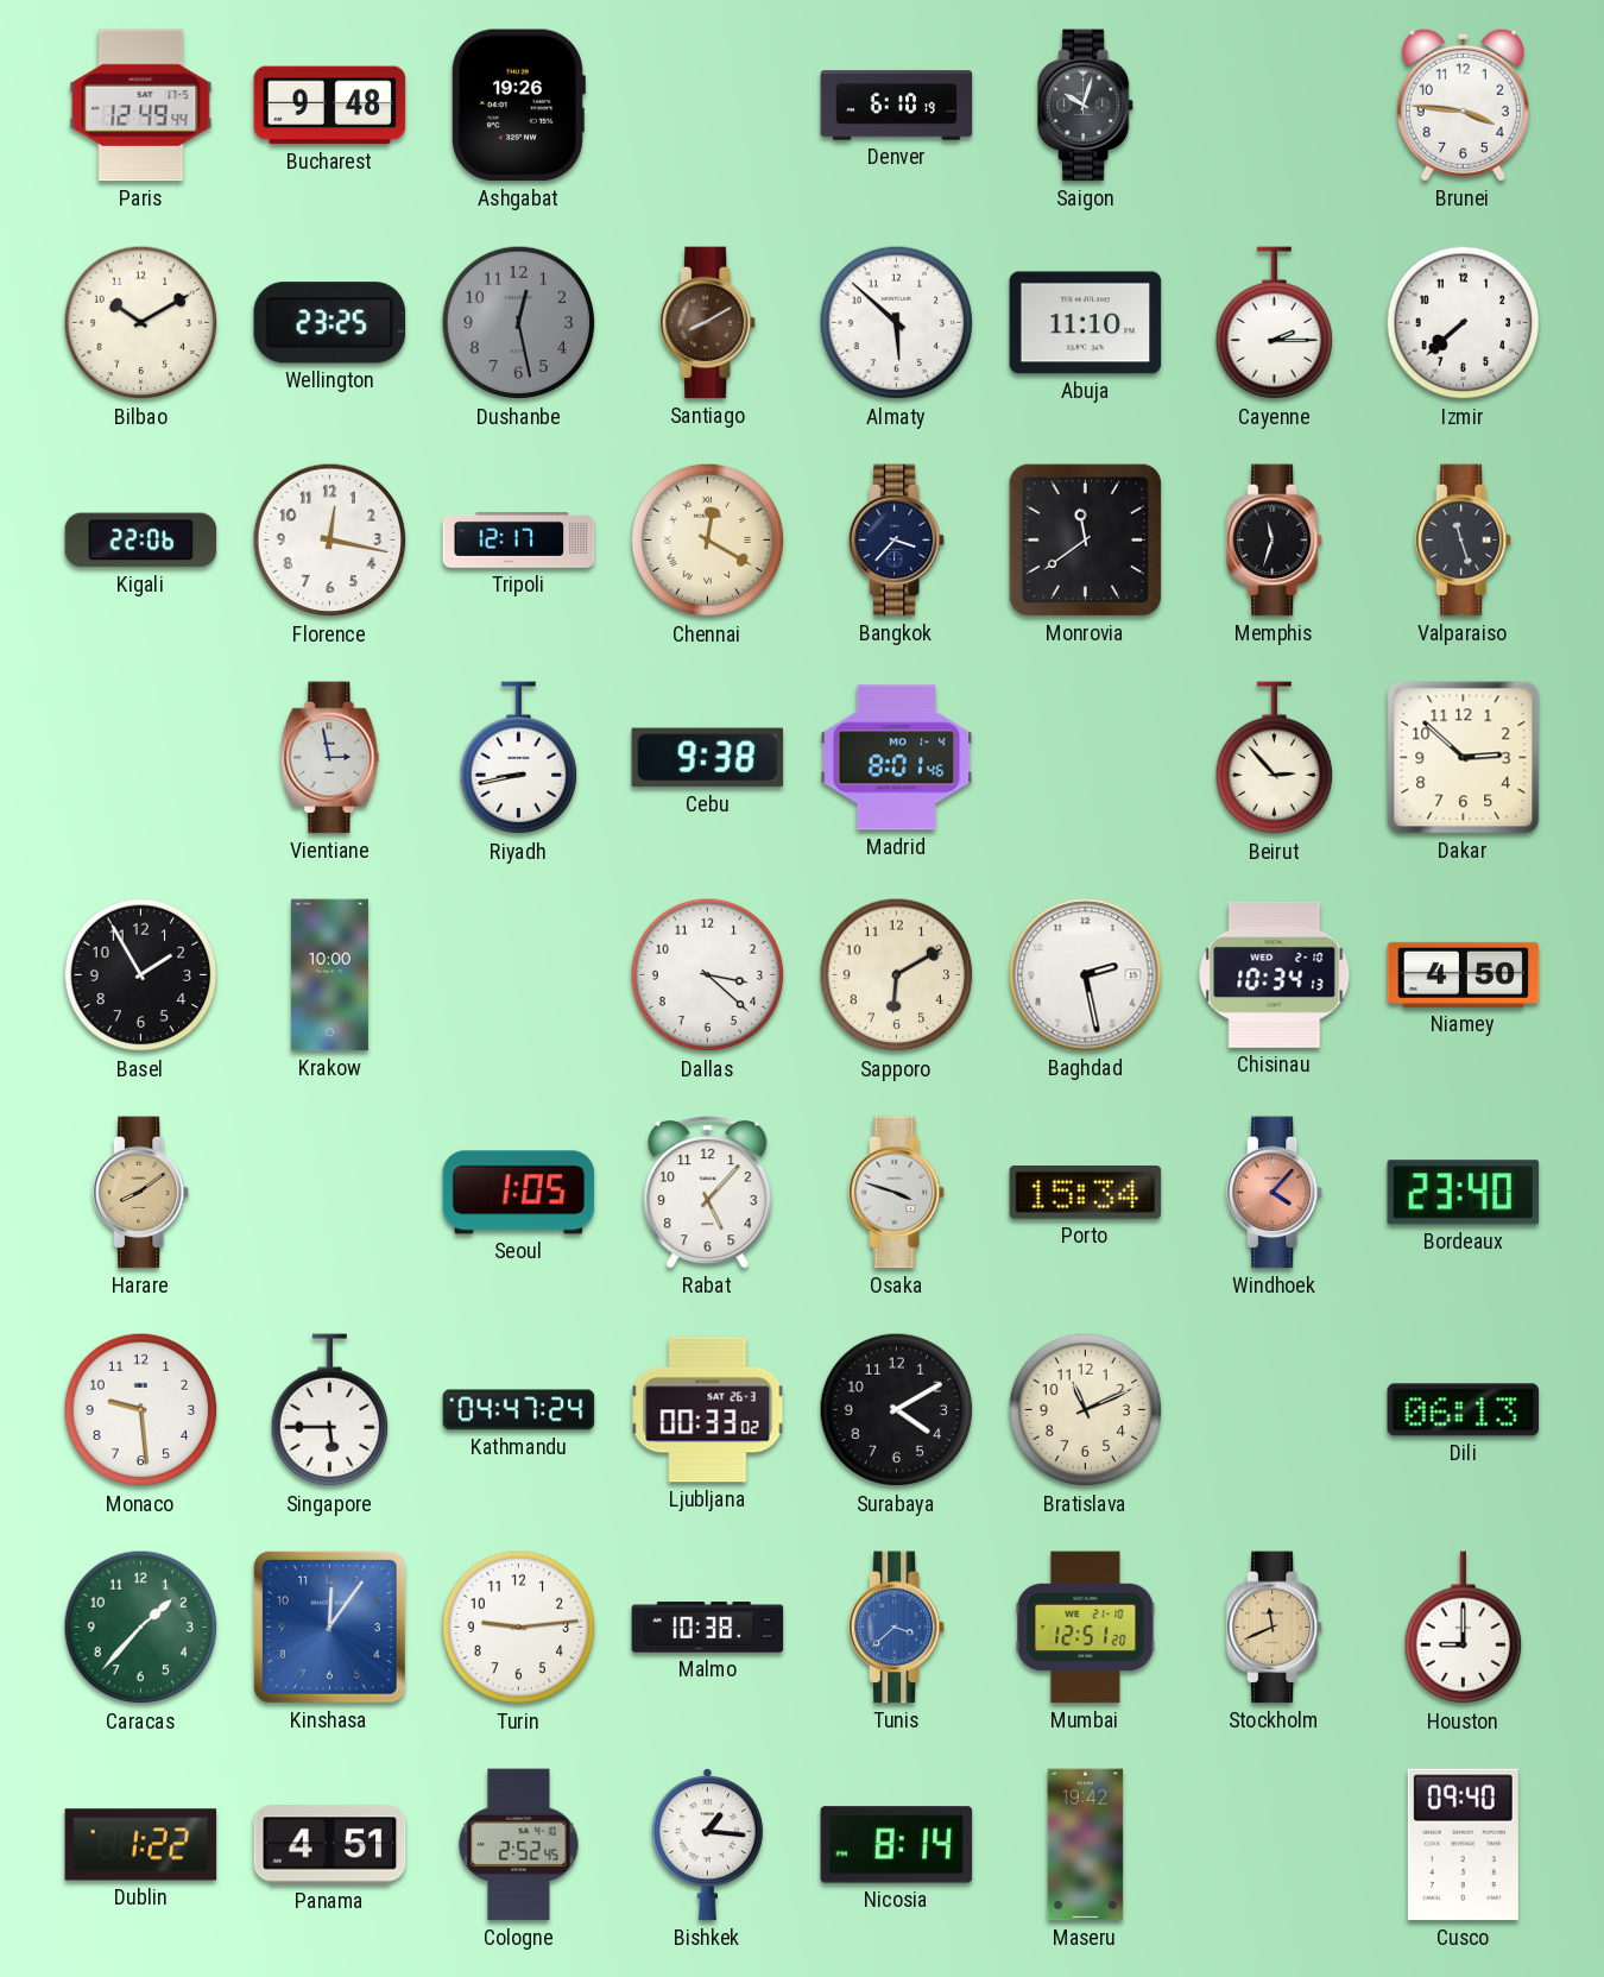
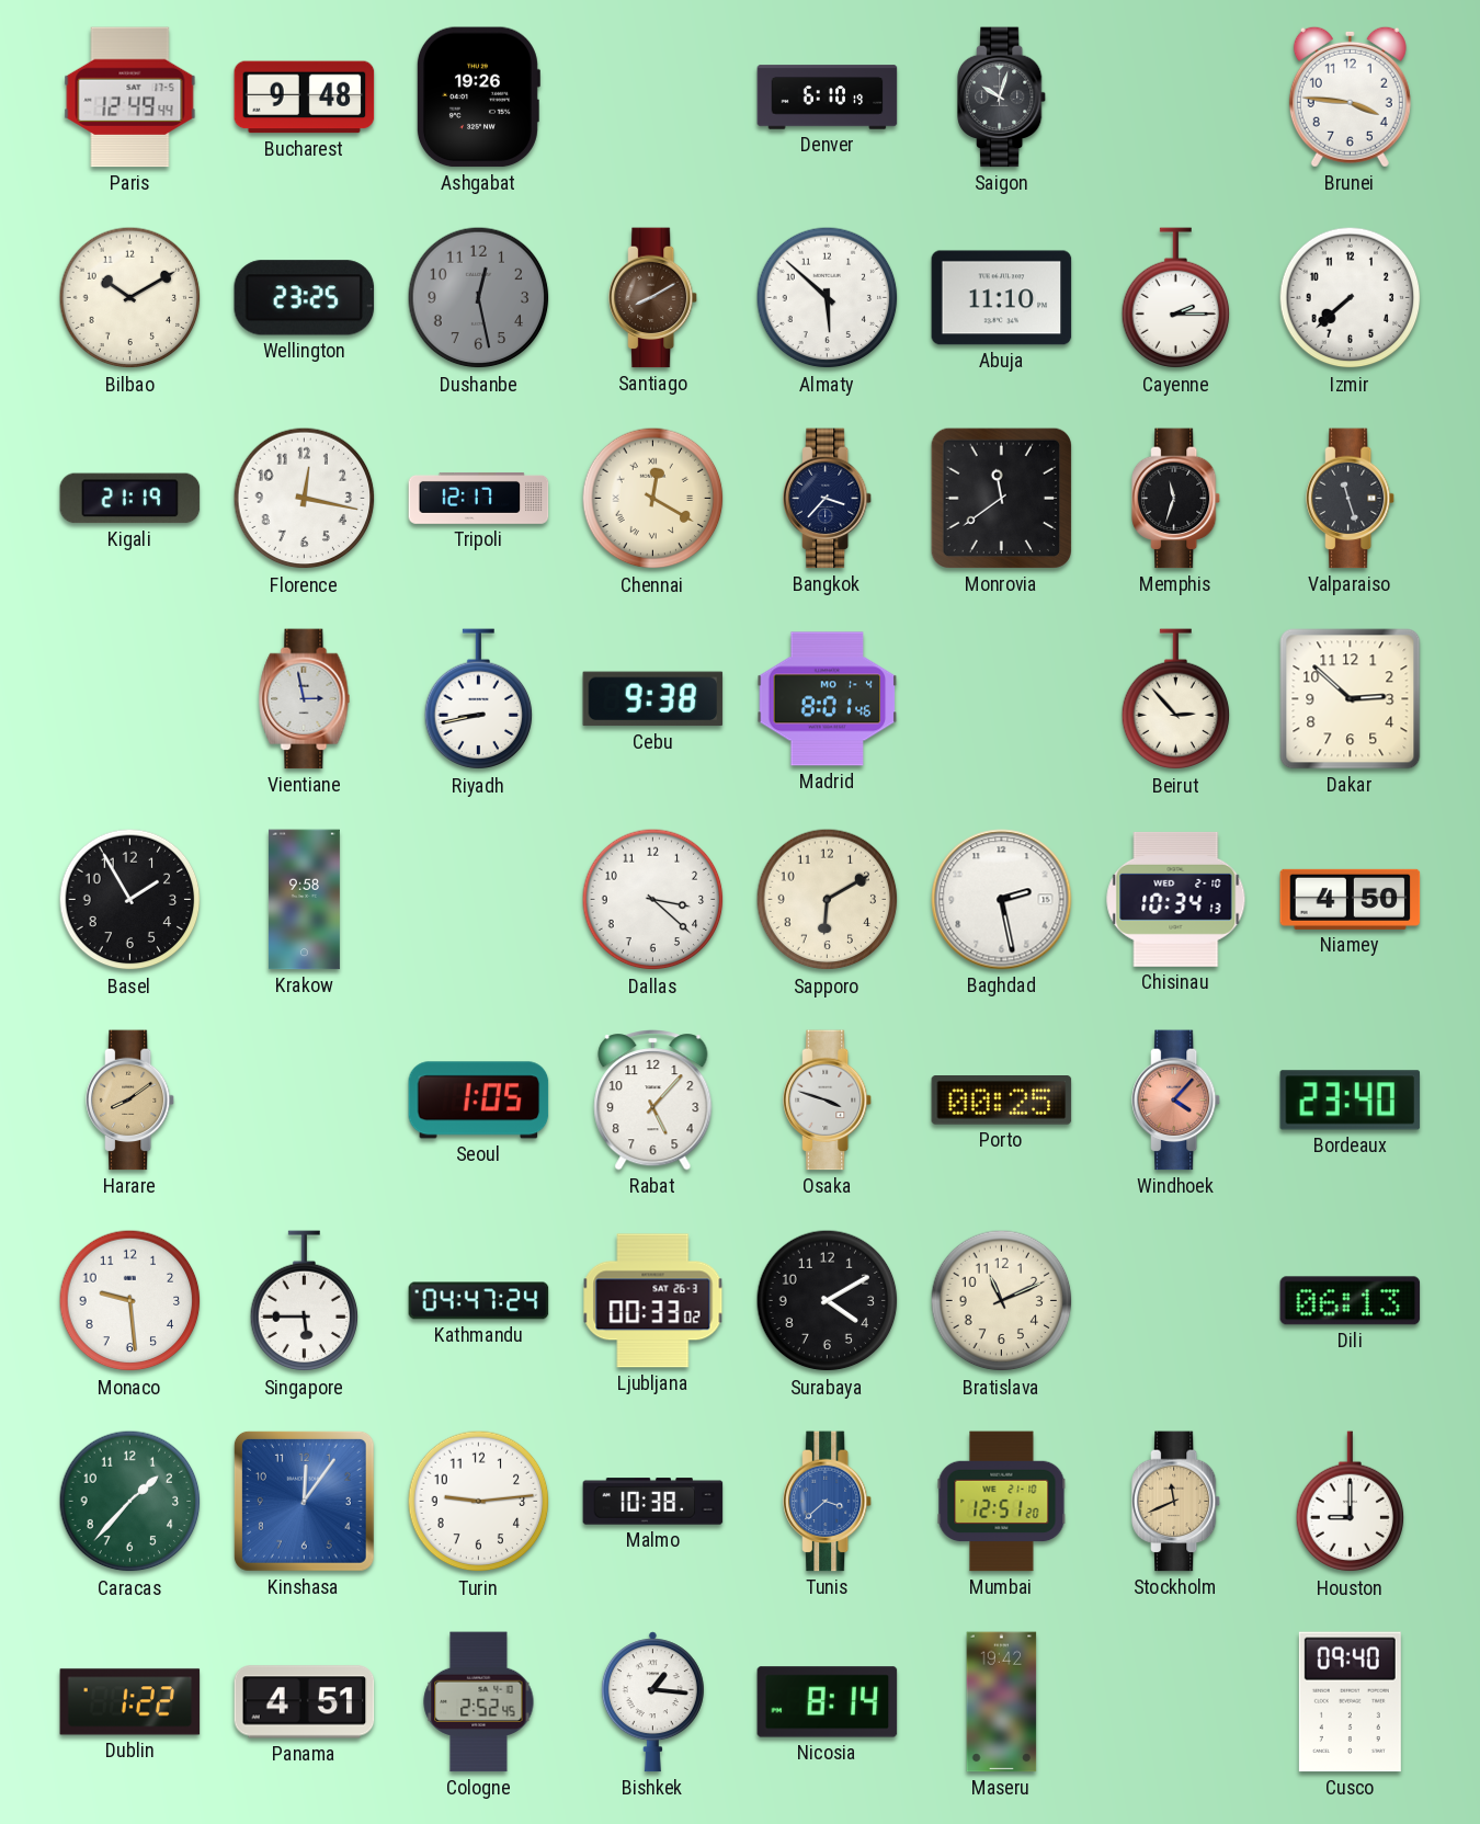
Kigali: 22:06 -> 21:19 (130, 499)
Krakow: 10:00 -> 9:58 (304, 900)
Porto: 15:34 -> 00:25 (1002, 1101)
